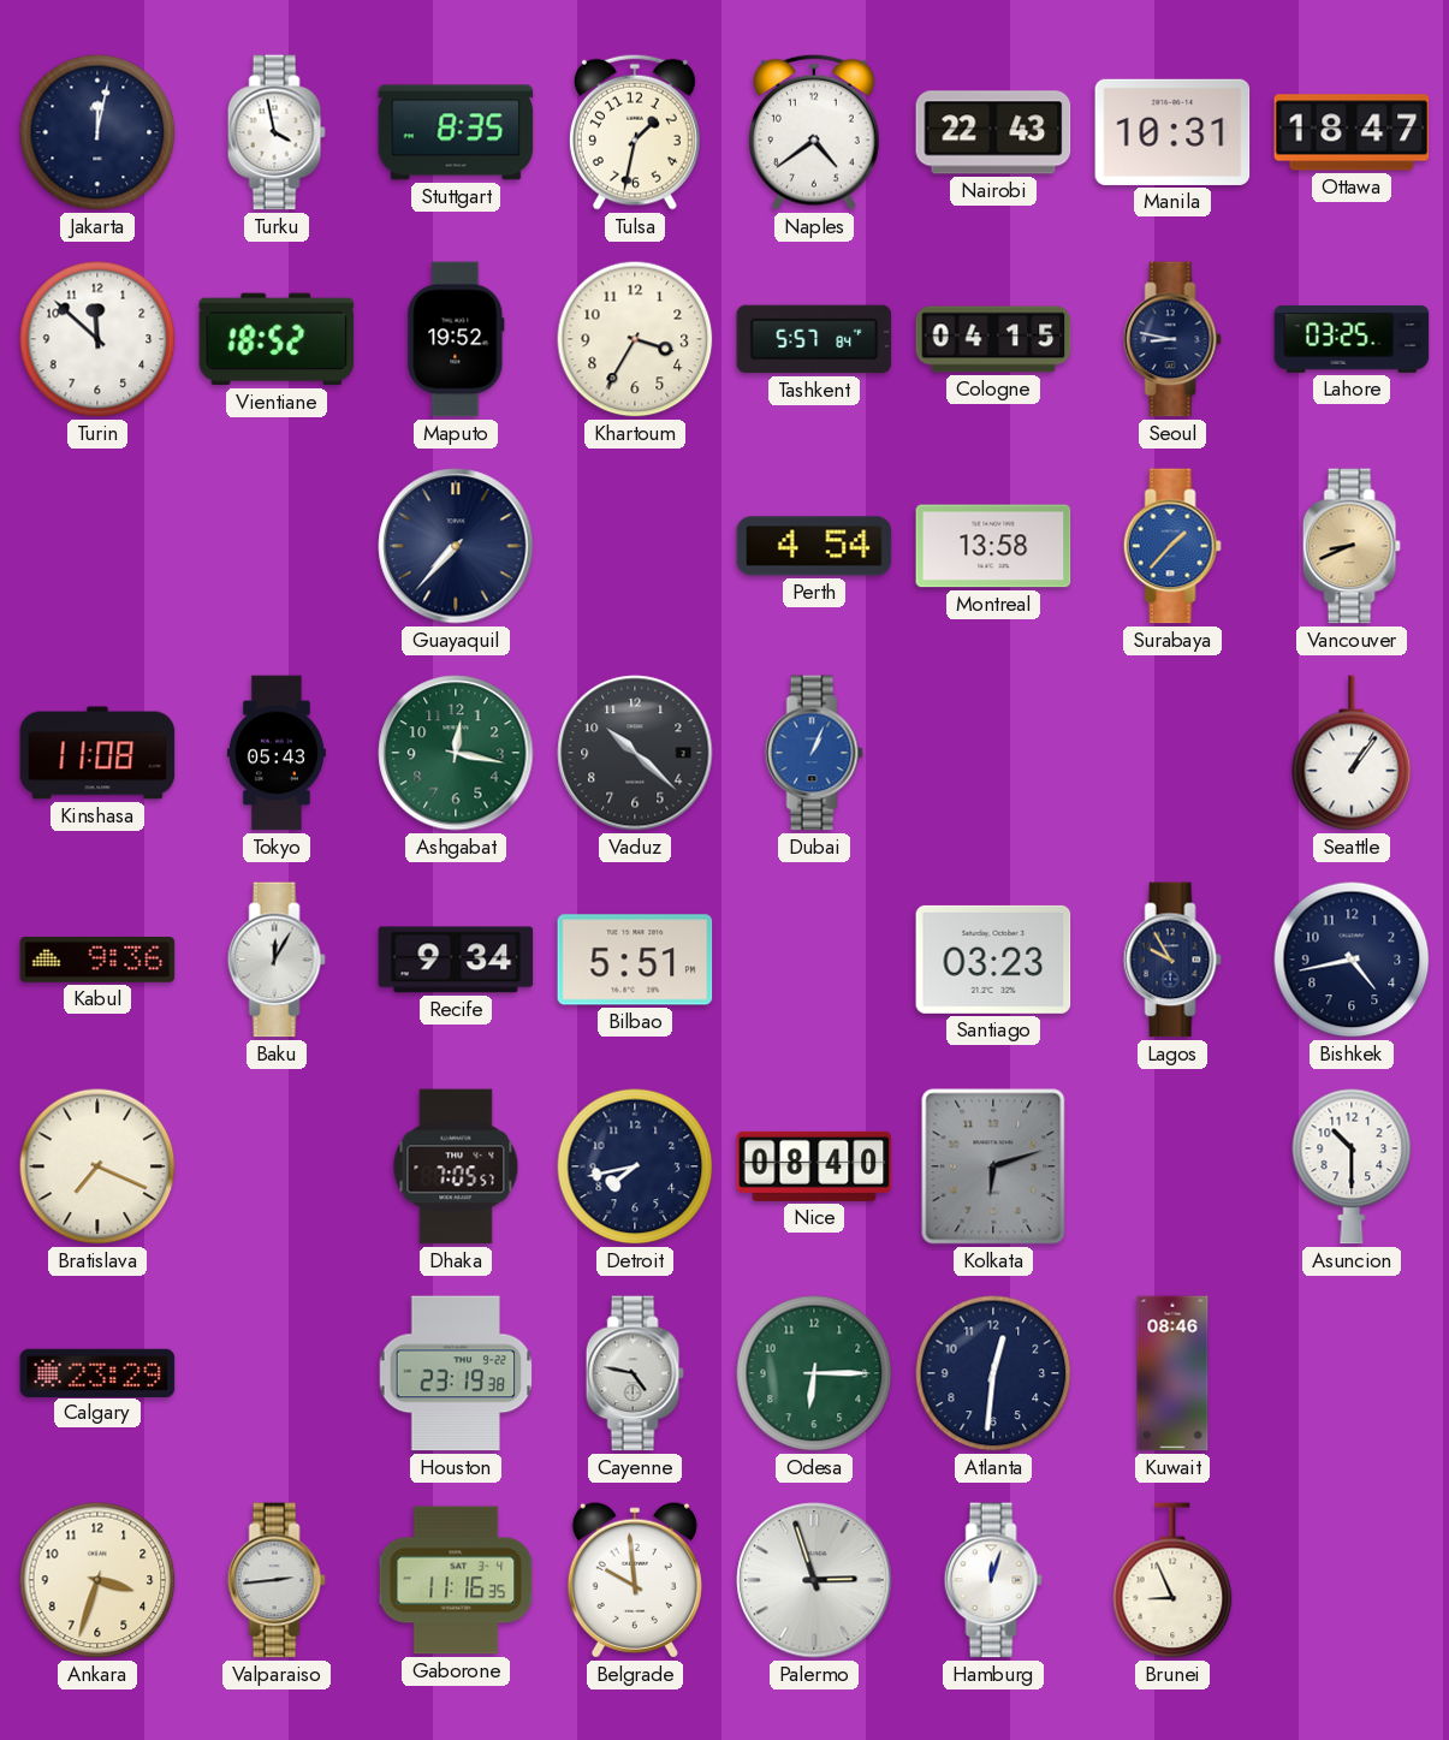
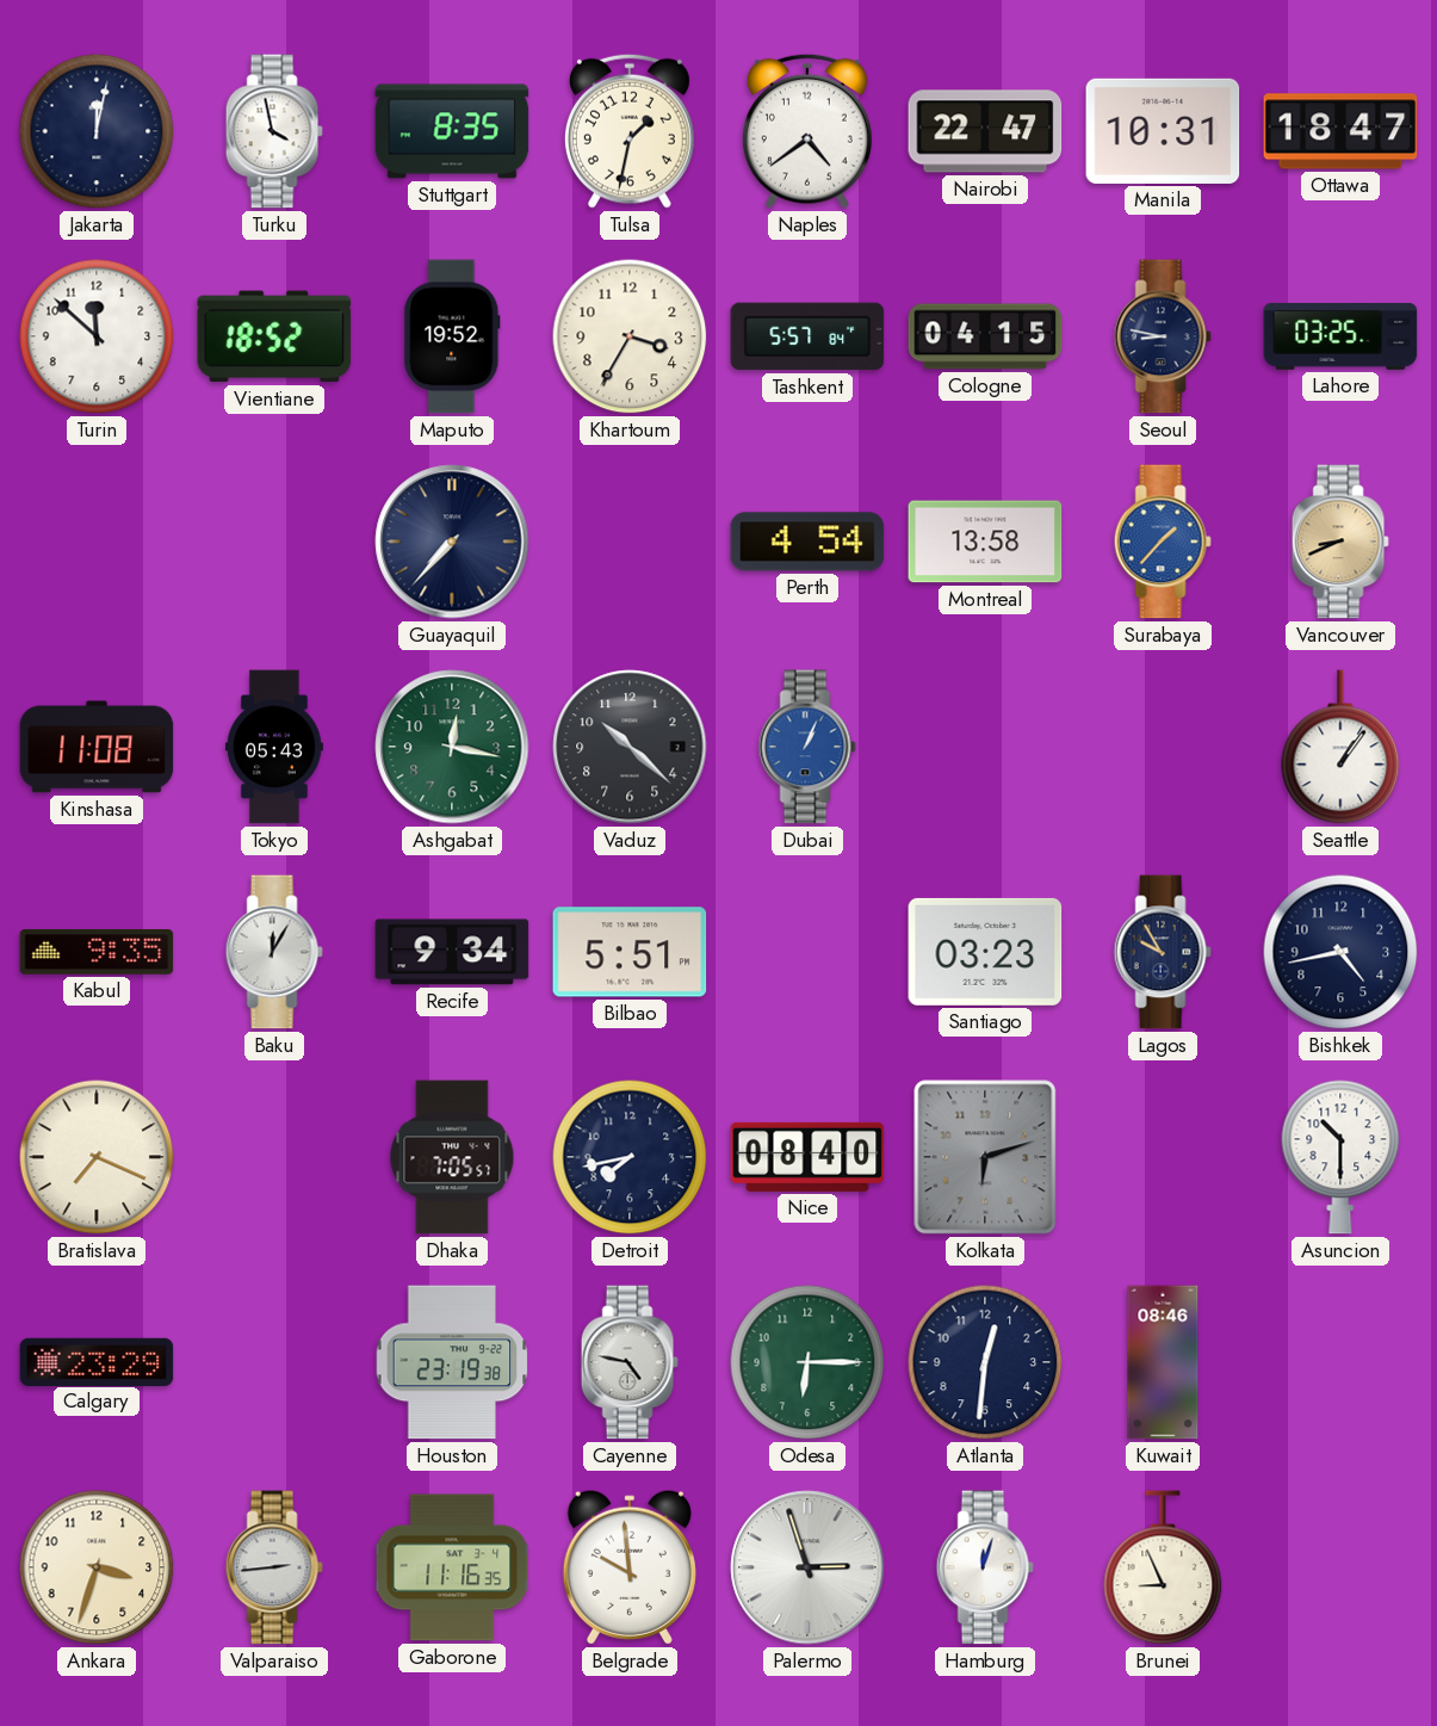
Nairobi: 22:43 -> 22:47 (985, 131)
Kabul: 9:36 -> 9:35 (97, 953)
